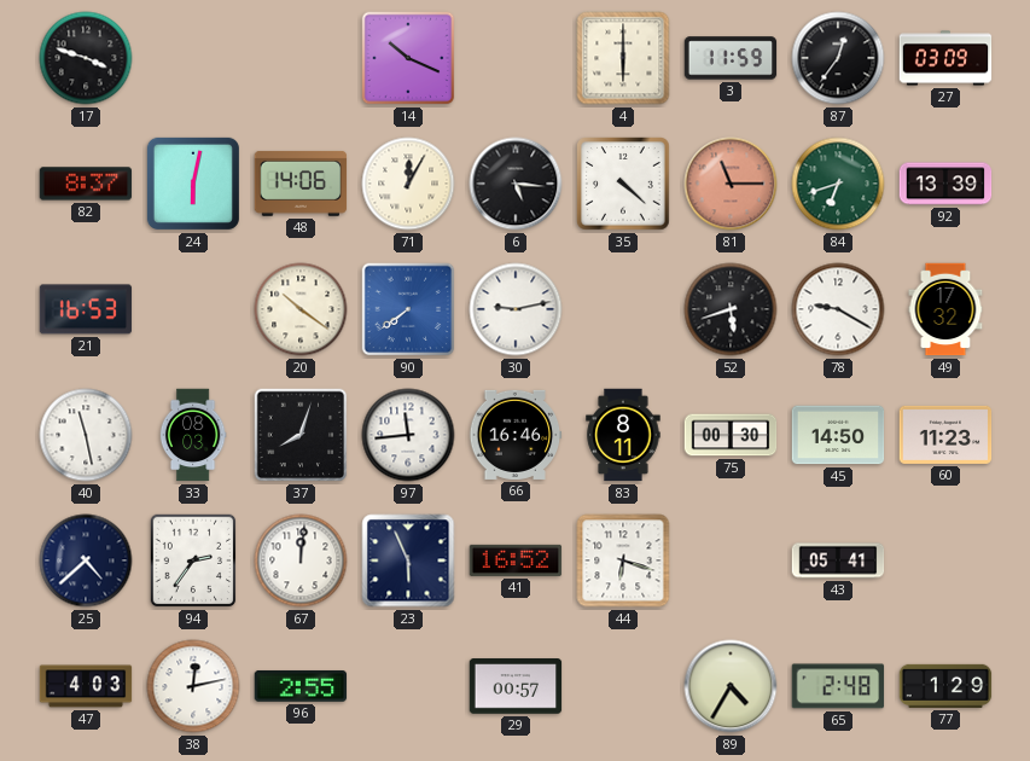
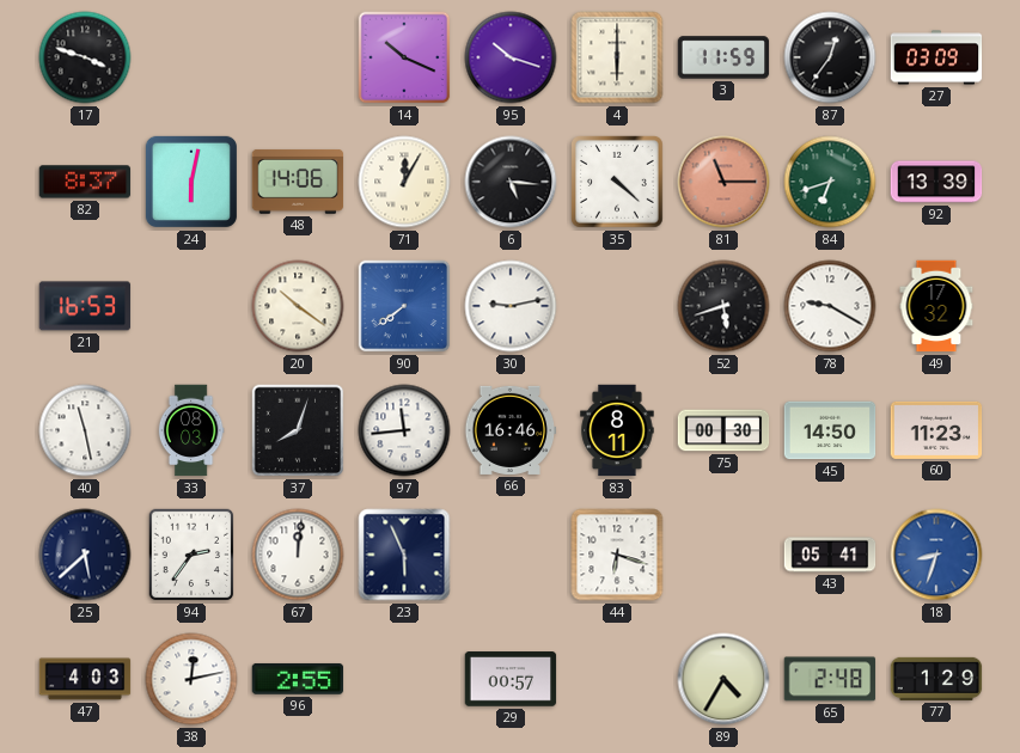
95: none -> 10:18 (511, 57)
25: 4:38 -> 5:38 (85, 555)
41: 16:52 -> none (516, 560)
18: none -> 8:33 (936, 555)
